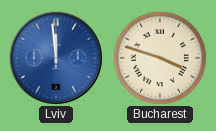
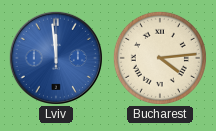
Bucharest: 3:48 -> 4:14 (160, 58)
